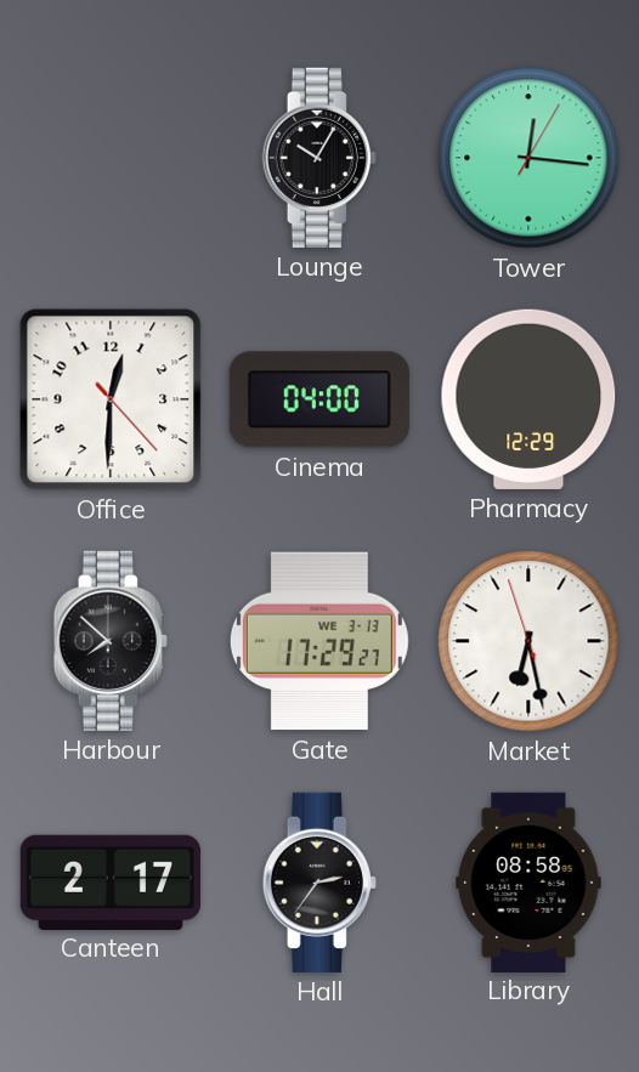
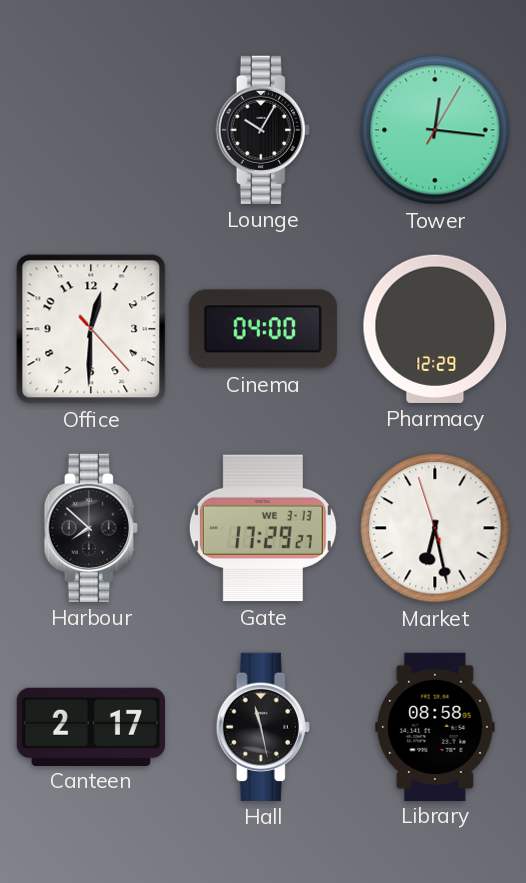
Hall: 2:36 -> 11:28 (263, 727)
